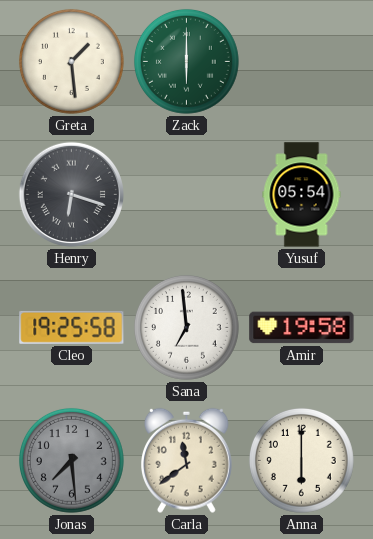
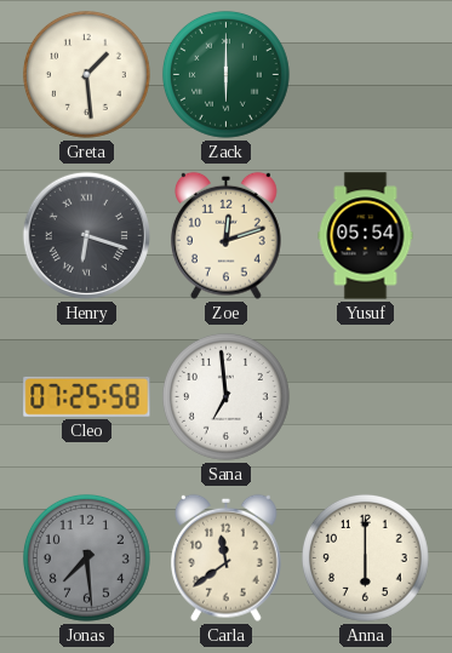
Zoe: none -> 12:12 (227, 235)
Cleo: 19:25 -> 07:25 (87, 396)
Amir: 19:58 -> none (302, 328)
